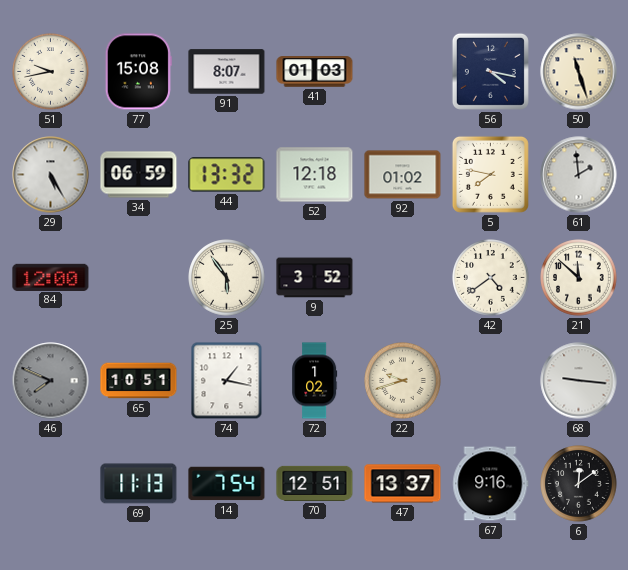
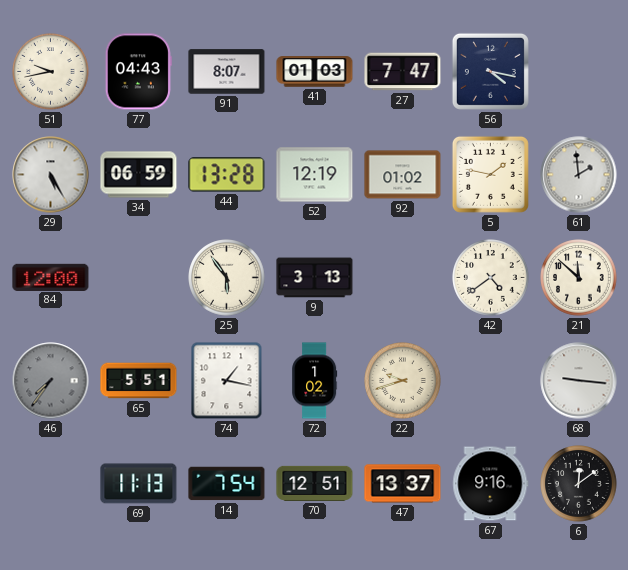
77: 15:08 -> 04:43 (138, 72)
27: none -> 7:47 (403, 72)
50: 11:27 -> none (579, 72)
44: 13:32 -> 13:28 (227, 175)
52: 12:18 -> 12:19 (315, 175)
5: 7:47 -> 1:47 (490, 174)
9: 3:52 -> 3:13 (315, 278)
46: 7:49 -> 7:36 (51, 381)
65: 10:51 -> 5:51 (139, 381)
